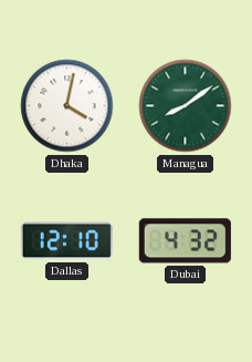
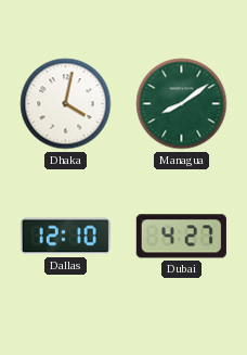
Dubai: 4:32 -> 4:27 (181, 237)
